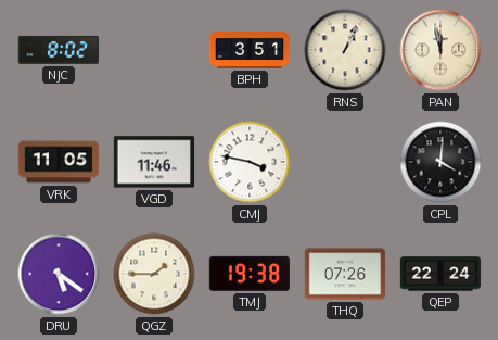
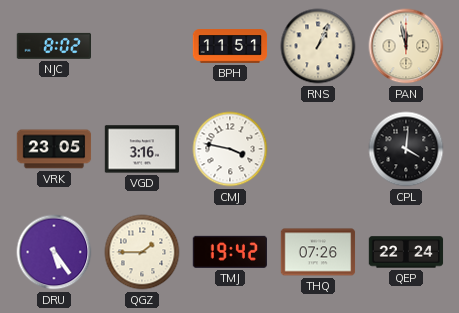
BPH: 3:51 -> 11:51 (230, 46)
VRK: 11:05 -> 23:05 (54, 149)
VGD: 11:46 -> 3:16 (142, 149)
DRU: 5:21 -> 5:24 (54, 252)
TMJ: 19:38 -> 19:42 (229, 252)
